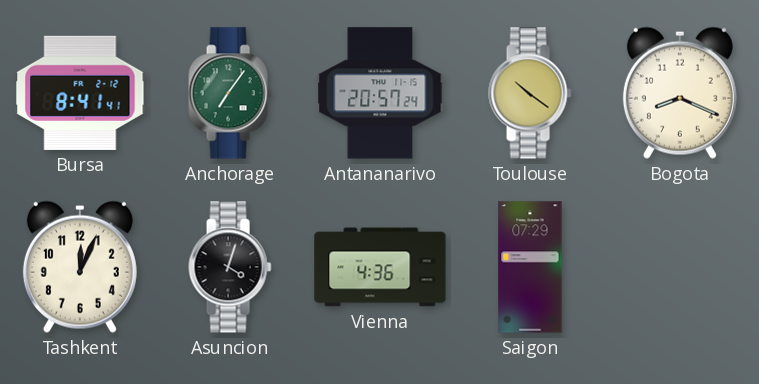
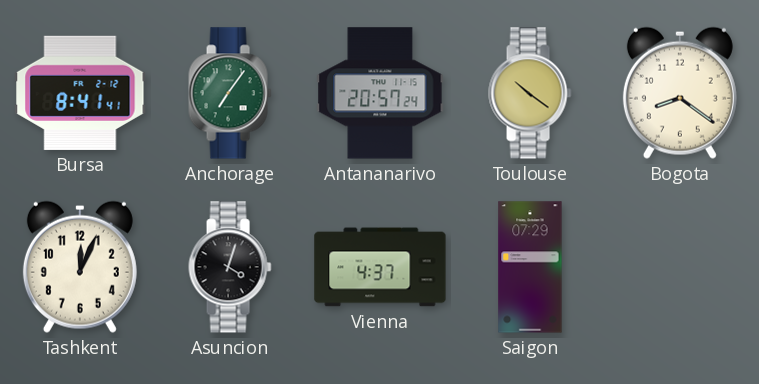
Bogota: 8:19 -> 8:21 (680, 93)
Vienna: 4:36 -> 4:37 (380, 267)
